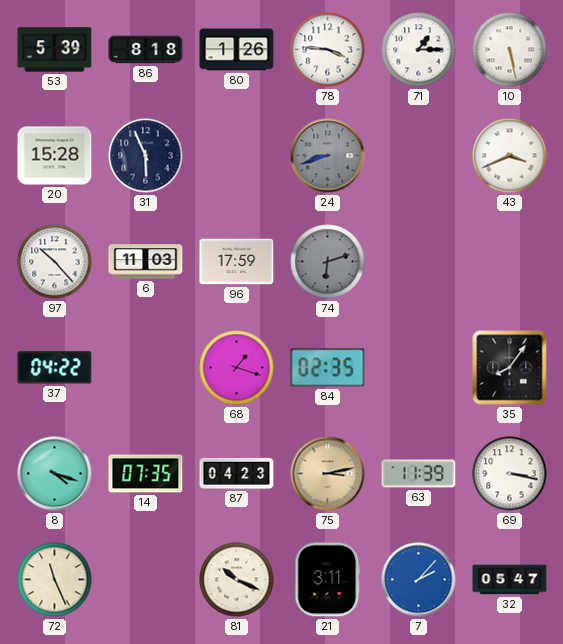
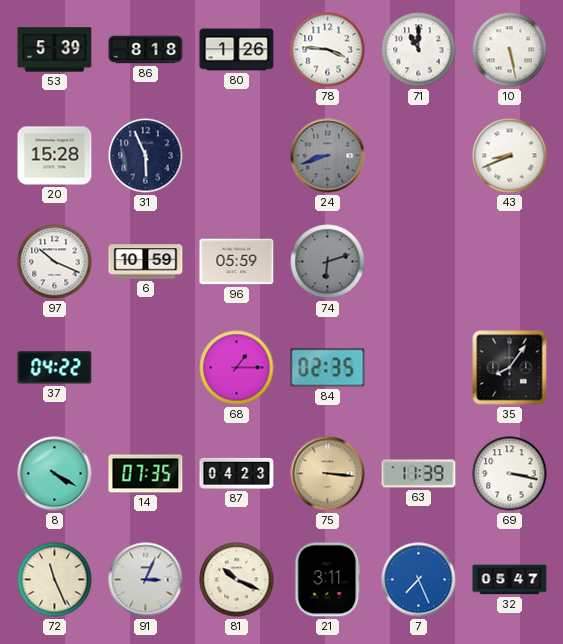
71: 1:15 -> 11:00 (419, 50)
43: 3:41 -> 8:41 (510, 156)
97: 10:23 -> 10:19 (55, 262)
6: 11:03 -> 10:59 (146, 262)
96: 17:59 -> 05:59 (237, 262)
68: 1:18 -> 1:15 (237, 368)
8: 4:18 -> 4:20 (55, 474)
75: 3:13 -> 3:16 (328, 474)
91: none -> 3:04 (146, 580)
7: 2:07 -> 7:26 (419, 580)
